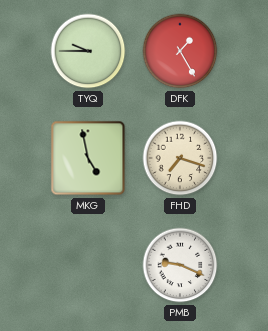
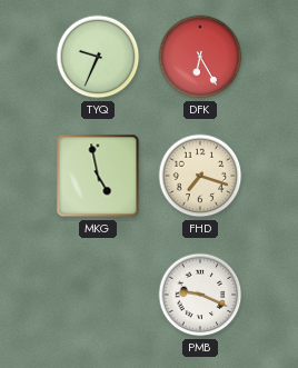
TYQ: 9:45 -> 9:34 (98, 57)
DFK: 1:25 -> 6:25 (200, 57)
